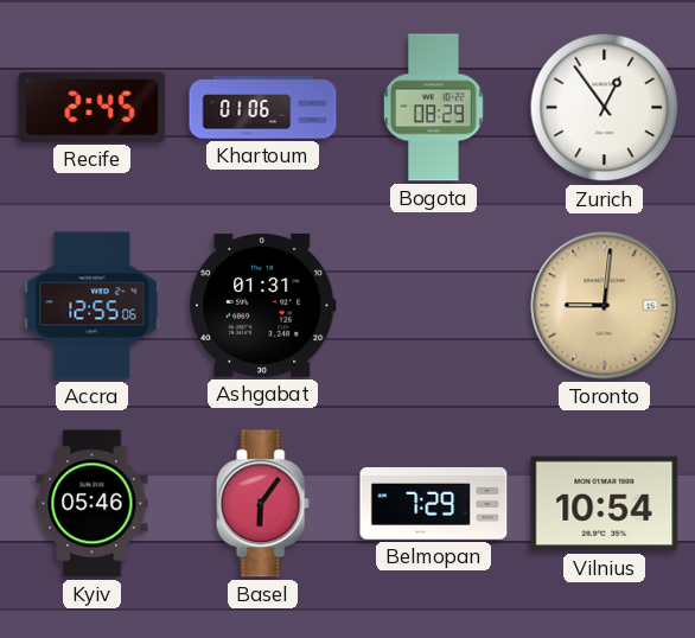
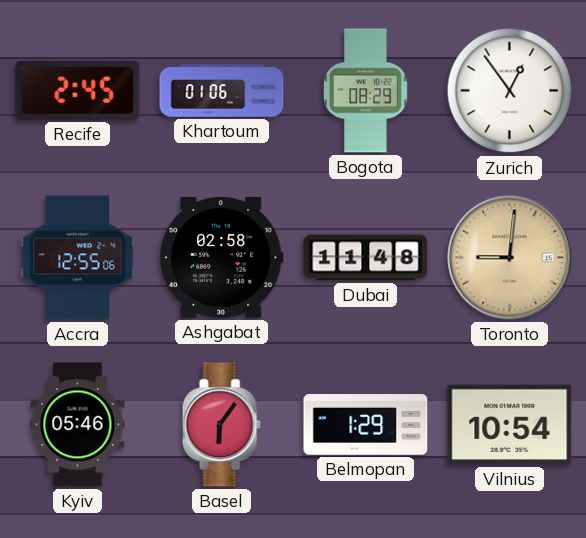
Ashgabat: 01:31 -> 02:58 (222, 257)
Dubai: none -> 11:48 (366, 258)
Belmopan: 7:29 -> 1:29 (366, 425)
